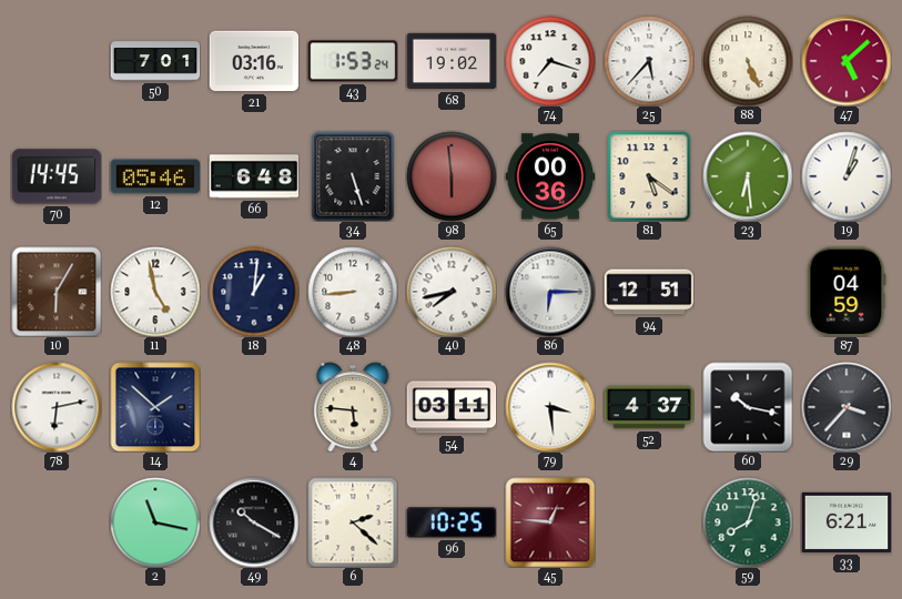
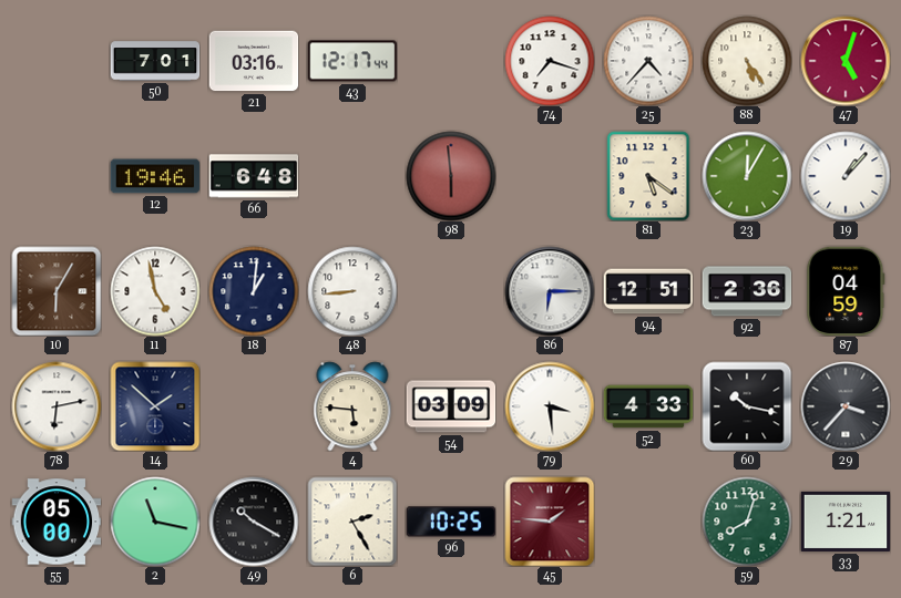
43: 1:53 -> 12:17 (352, 61)
68: 19:02 -> none (452, 61)
25: 5:37 -> 4:37 (648, 61)
88: 5:26 -> 5:24 (747, 61)
47: 5:08 -> 5:03 (846, 61)
70: 14:45 -> none (57, 176)
12: 05:46 -> 19:46 (155, 176)
34: 5:27 -> none (353, 176)
65: 00:36 -> none (550, 176)
23: 6:29 -> 12:05 (747, 176)
19: 1:03 -> 1:07 (846, 176)
40: 7:43 -> none (452, 292)
92: none -> 2:36 (747, 291)
54: 03:11 -> 03:09 (451, 406)
52: 4:37 -> 4:33 (648, 406)
55: none -> 05:00 (57, 522)
6: 2:22 -> 2:25 (352, 522)
45: 12:46 -> 1:46 (550, 522)
33: 6:21 -> 1:21 (846, 522)
